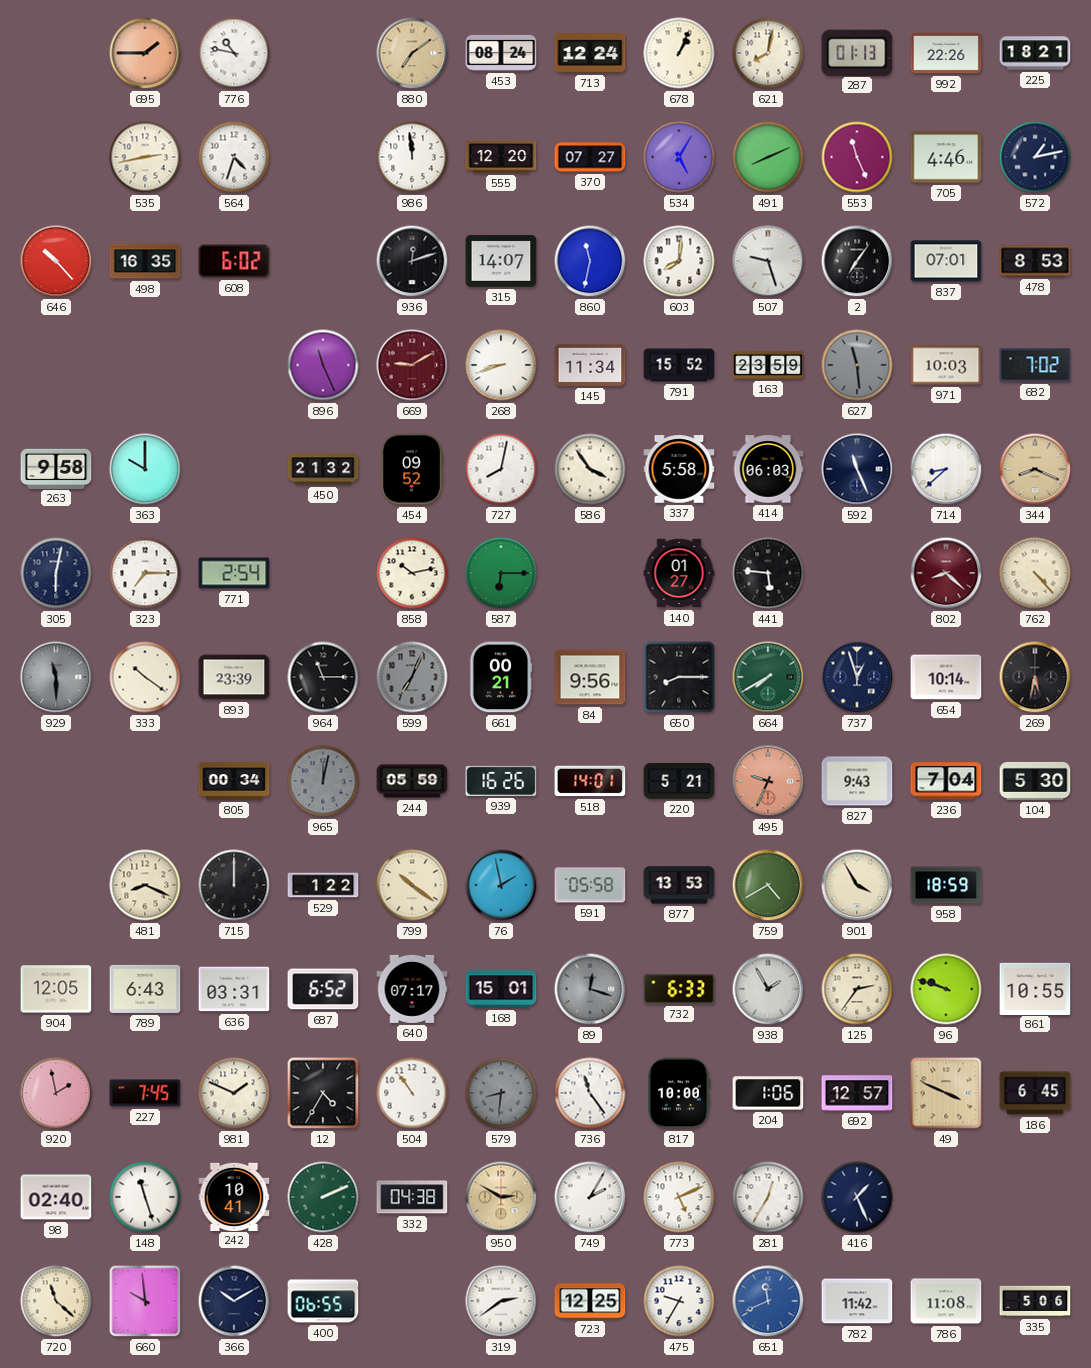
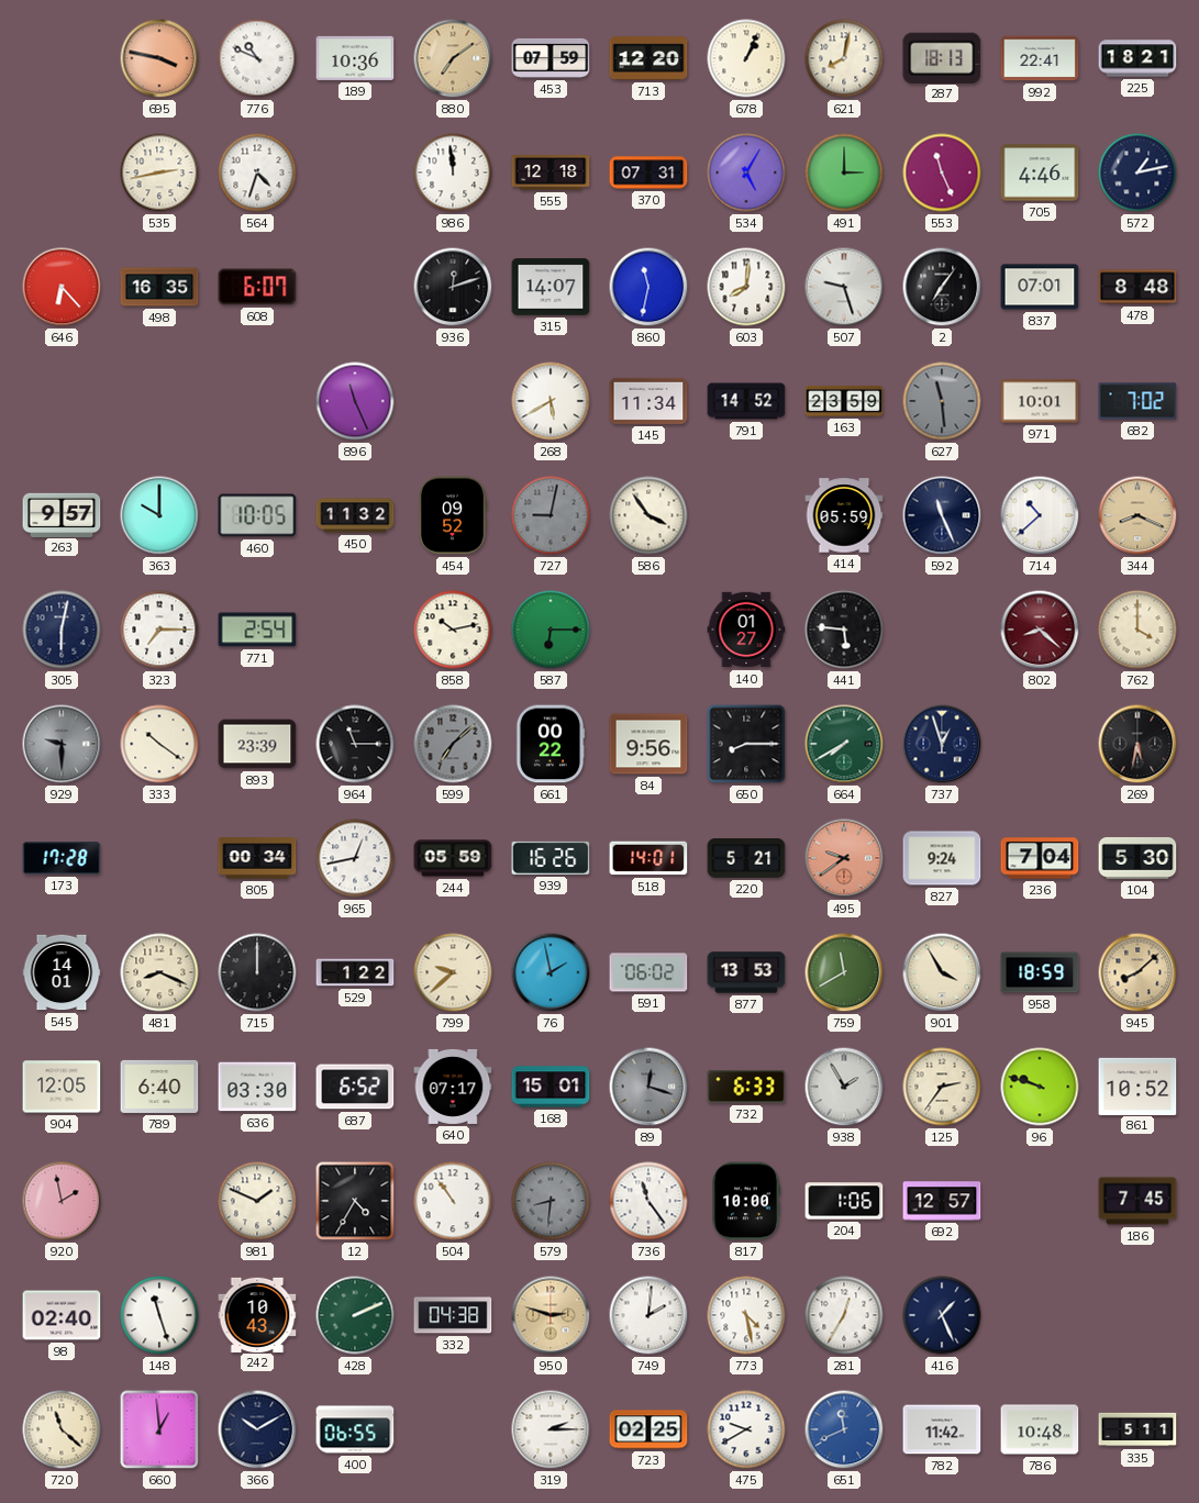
695: 1:45 -> 3:47 (159, 58)
776: 10:47 -> 10:49 (257, 58)
189: none -> 10:36 (355, 58)
453: 08:24 -> 07:59 (551, 58)
713: 12:24 -> 12:20 (648, 58)
287: 01:13 -> 18:13 (942, 57)
992: 22:26 -> 22:41 (1040, 58)
555: 12:20 -> 12:18 (551, 172)
370: 07:27 -> 07:31 (648, 172)
491: 8:11 -> 3:00 (844, 172)
646: 10:23 -> 6:23 (62, 287)
608: 6:02 -> 6:07 (257, 287)
478: 8:53 -> 8:48 (1137, 287)
669: 9:10 -> none (412, 365)
268: 8:42 -> 5:40 (551, 401)
791: 15:52 -> 14:52 (746, 401)
971: 10:03 -> 10:01 (1040, 401)
263: 9:58 -> 9:57 (62, 514)
460: none -> 10:05 (257, 515)
450: 21:32 -> 11:32 (355, 515)
727: 8:02 -> 9:02 (551, 515)
727 dial: white -> grey (551, 515)
337: 5:58 -> none (679, 469)
414: 06:03 -> 05:59 (844, 515)
714: 8:38 -> 10:38 (1040, 515)
762: 4:23 -> 4:00 (1137, 630)
929: 11:30 -> 9:30 (62, 744)
599: 7:04 -> 7:08 (453, 744)
661: 00:21 -> 00:22 (551, 744)
654: 10:14 -> none (946, 677)
173: none -> 17:28 (62, 858)
965: 12:02 -> 12:43 (355, 858)
965 dial: grey -> white (355, 858)
495: 9:34 -> 9:39 (844, 858)
827: 9:43 -> 9:24 (942, 858)
545: none -> 14:01 (62, 972)
799: 10:21 -> 9:38 (453, 972)
591: 05:58 -> 06:02 (648, 972)
759: 4:40 -> 11:40 (844, 972)
945: none -> 8:08 (1137, 972)
789: 6:43 -> 6:40 (159, 1087)
636: 03:31 -> 03:30 (257, 1087)
861: 10:55 -> 10:52 (1137, 1085)
227: 7:45 -> none (145, 1093)
49: 3:49 -> none (946, 1093)
186: 6:45 -> 7:45 (1137, 1201)
242: 10:41 -> 10:43 (257, 1314)
950: 2:50 -> 2:48 (551, 1315)
749: 2:05 -> 2:01 (648, 1315)
773: 5:11 -> 4:28 (746, 1315)
660: 9:59 -> 12:59 (159, 1429)
319: 2:39 -> 2:15 (551, 1429)
723: 12:25 -> 02:25 (648, 1429)
475: 9:35 -> 9:40 (746, 1429)
786: 11:08 -> 10:48 (1040, 1429)
335: 5:06 -> 5:11 (1137, 1429)
